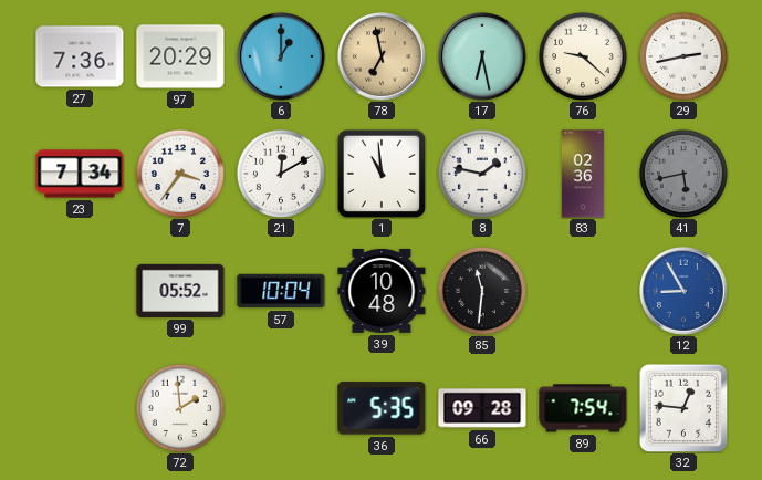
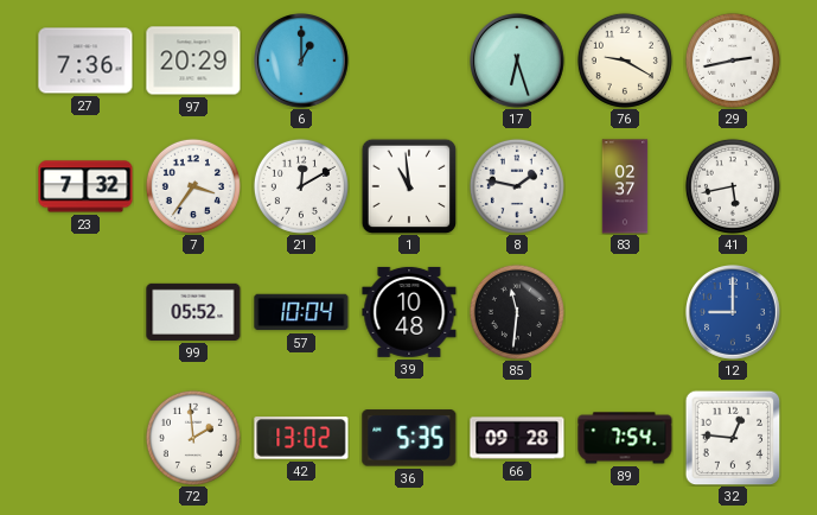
78: 6:58 -> none (383, 58)
17: 6:28 -> 6:27 (518, 62)
76: 9:22 -> 9:20 (625, 61)
23: 7:34 -> 7:32 (85, 186)
83: 02:36 -> 02:37 (625, 186)
41 dial: grey -> white (733, 186)
12: 8:55 -> 9:00 (734, 313)
42: none -> 13:02 (301, 438)
